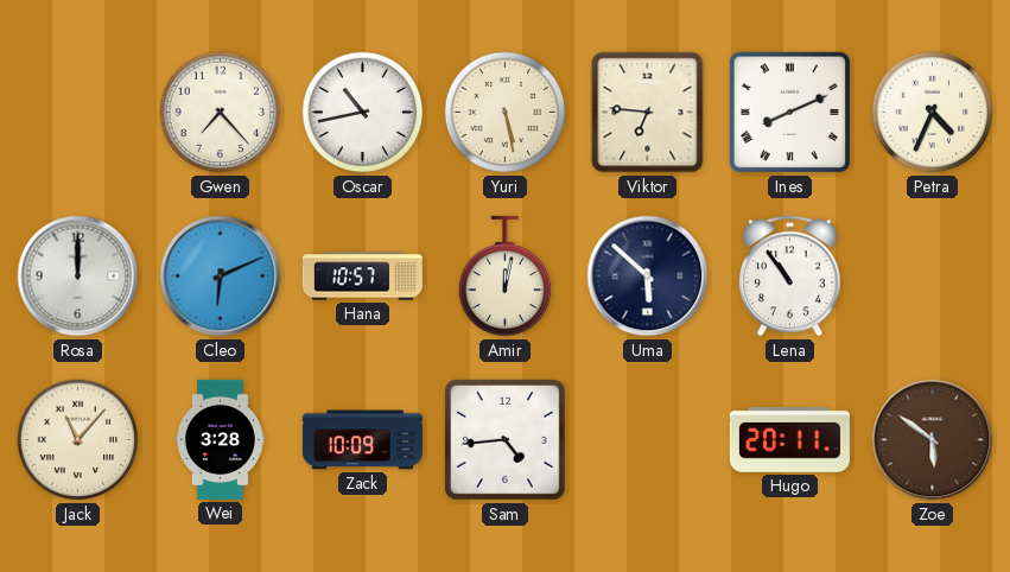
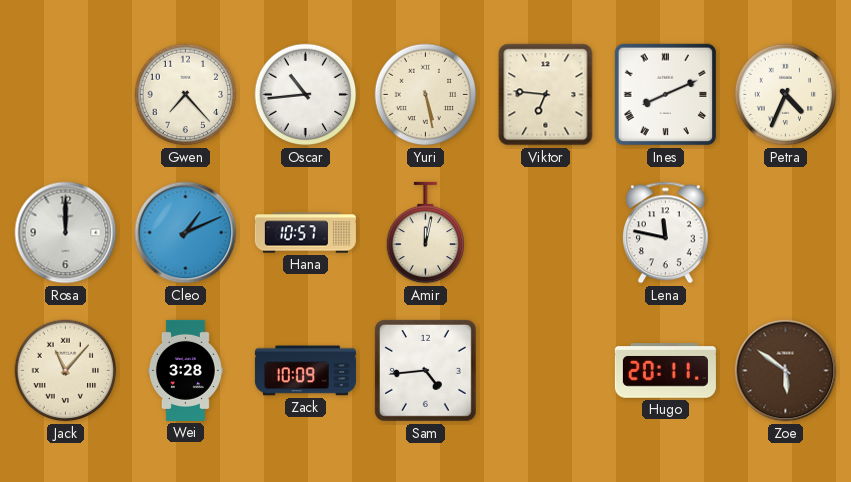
Oscar: 10:43 -> 10:44 (306, 95)
Cleo: 6:11 -> 1:11 (186, 233)
Uma: 5:52 -> none (648, 277)
Lena: 10:54 -> 11:47 (666, 233)
